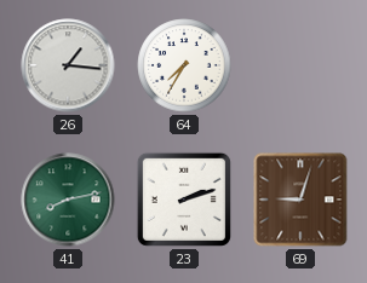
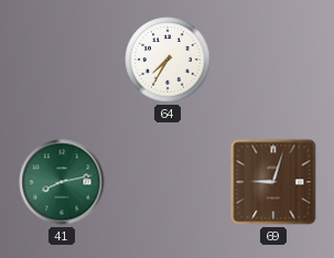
26: 1:16 -> none (68, 65)
23: 2:12 -> none (184, 200)
